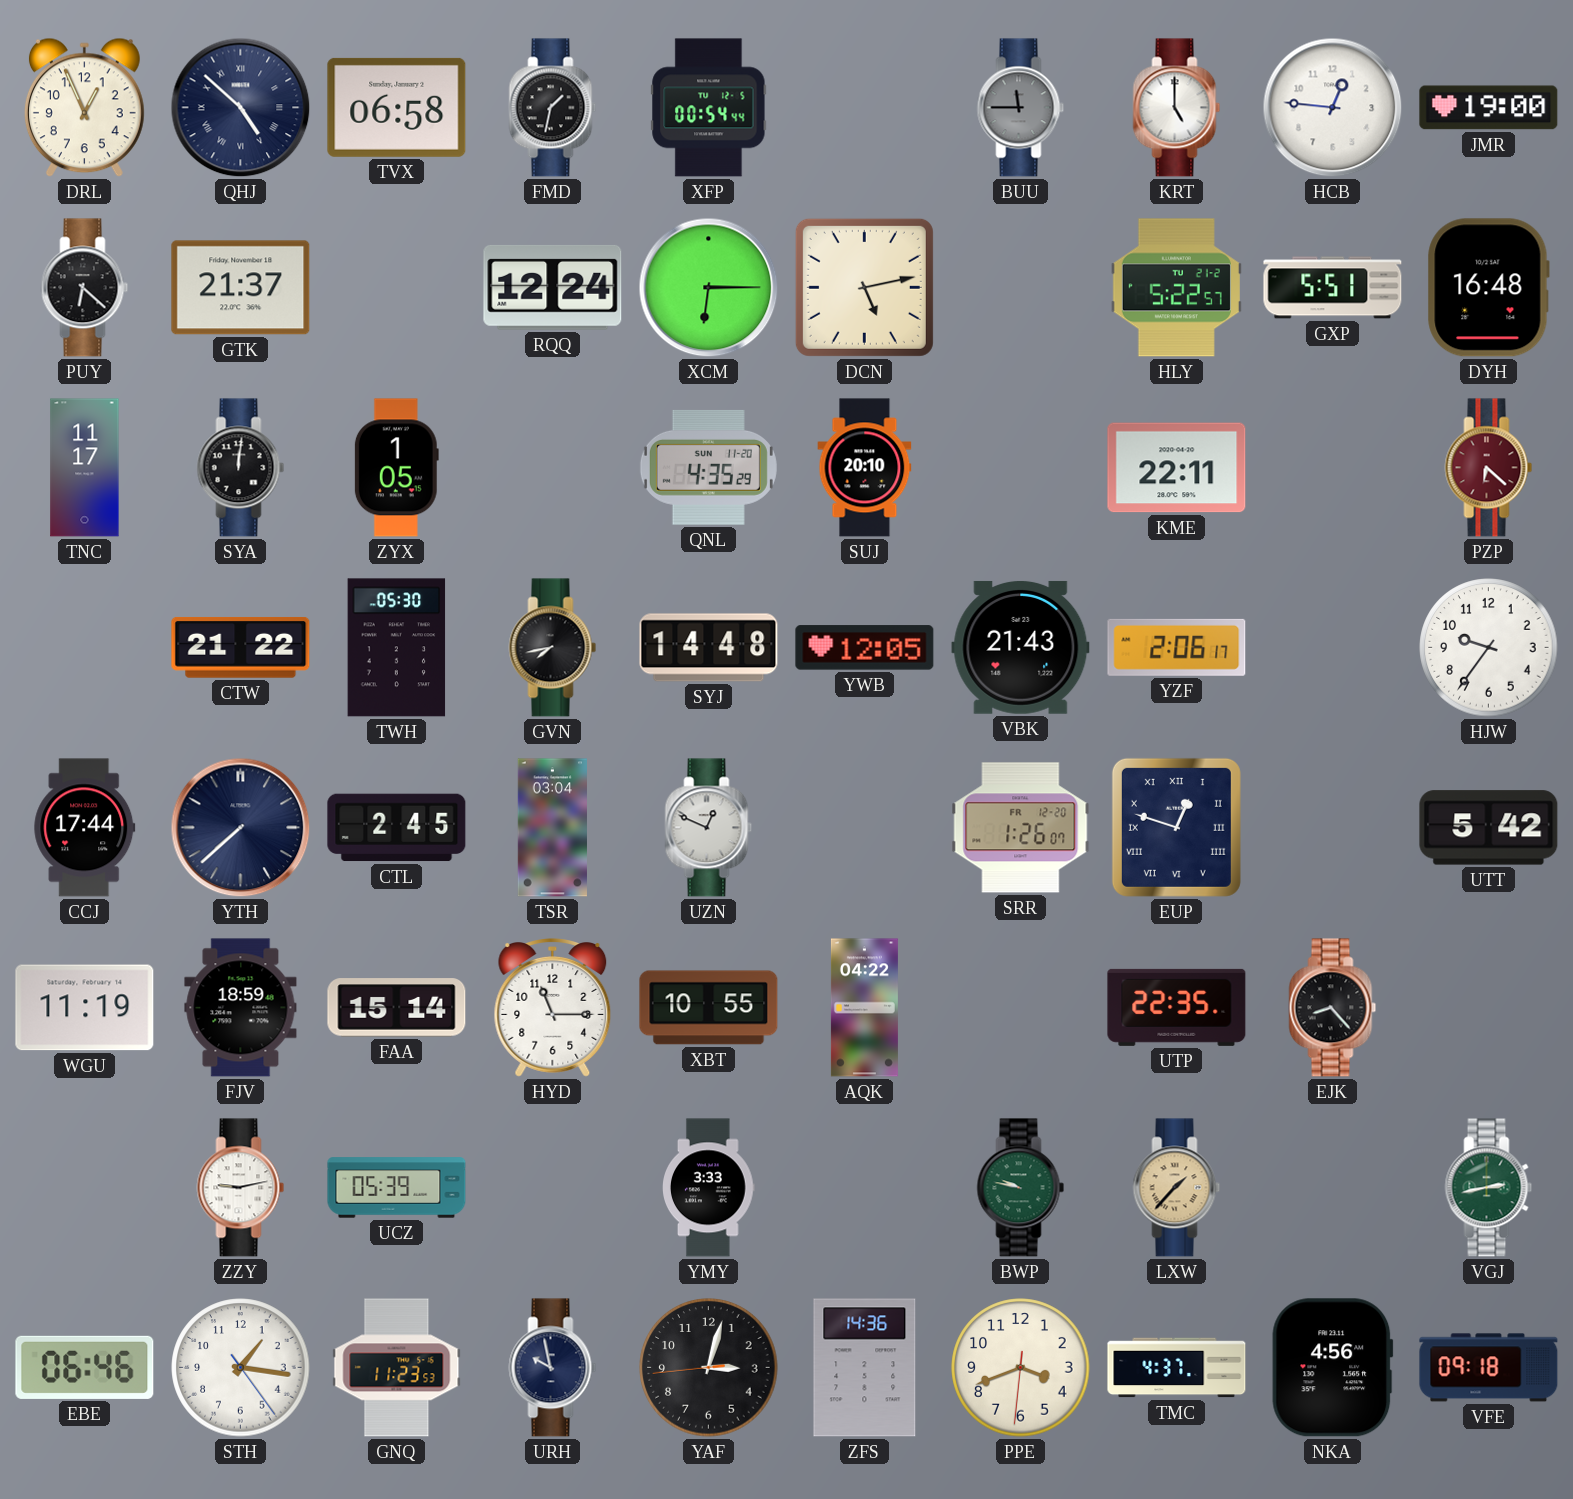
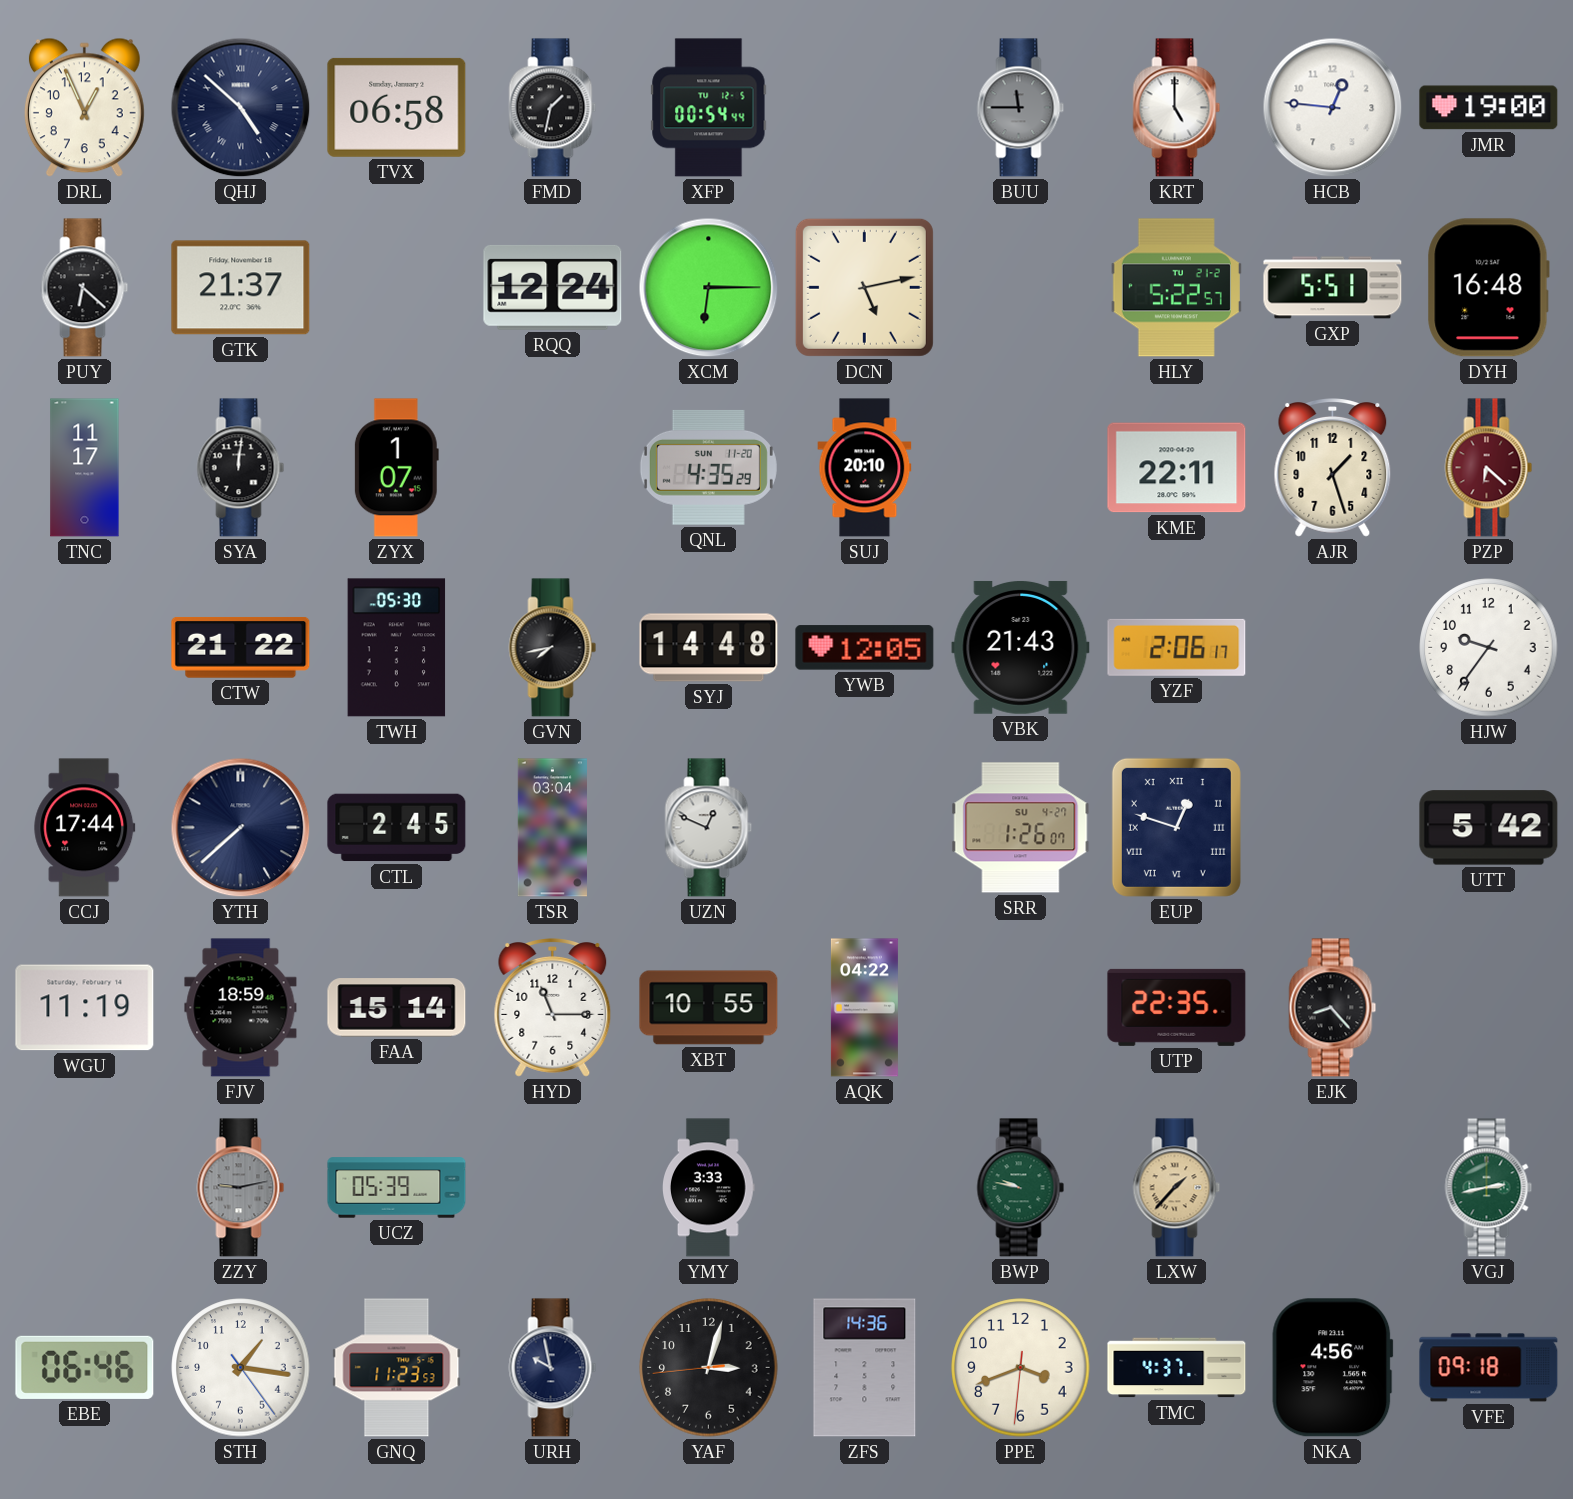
ZYX: 1:05 -> 1:07 (396, 468)
AJR: none -> 1:27 (1333, 468)
SRR date: FR 12-20 -> SU 4-27 (1021, 828)
ZZY dial: white -> grey (241, 1188)
